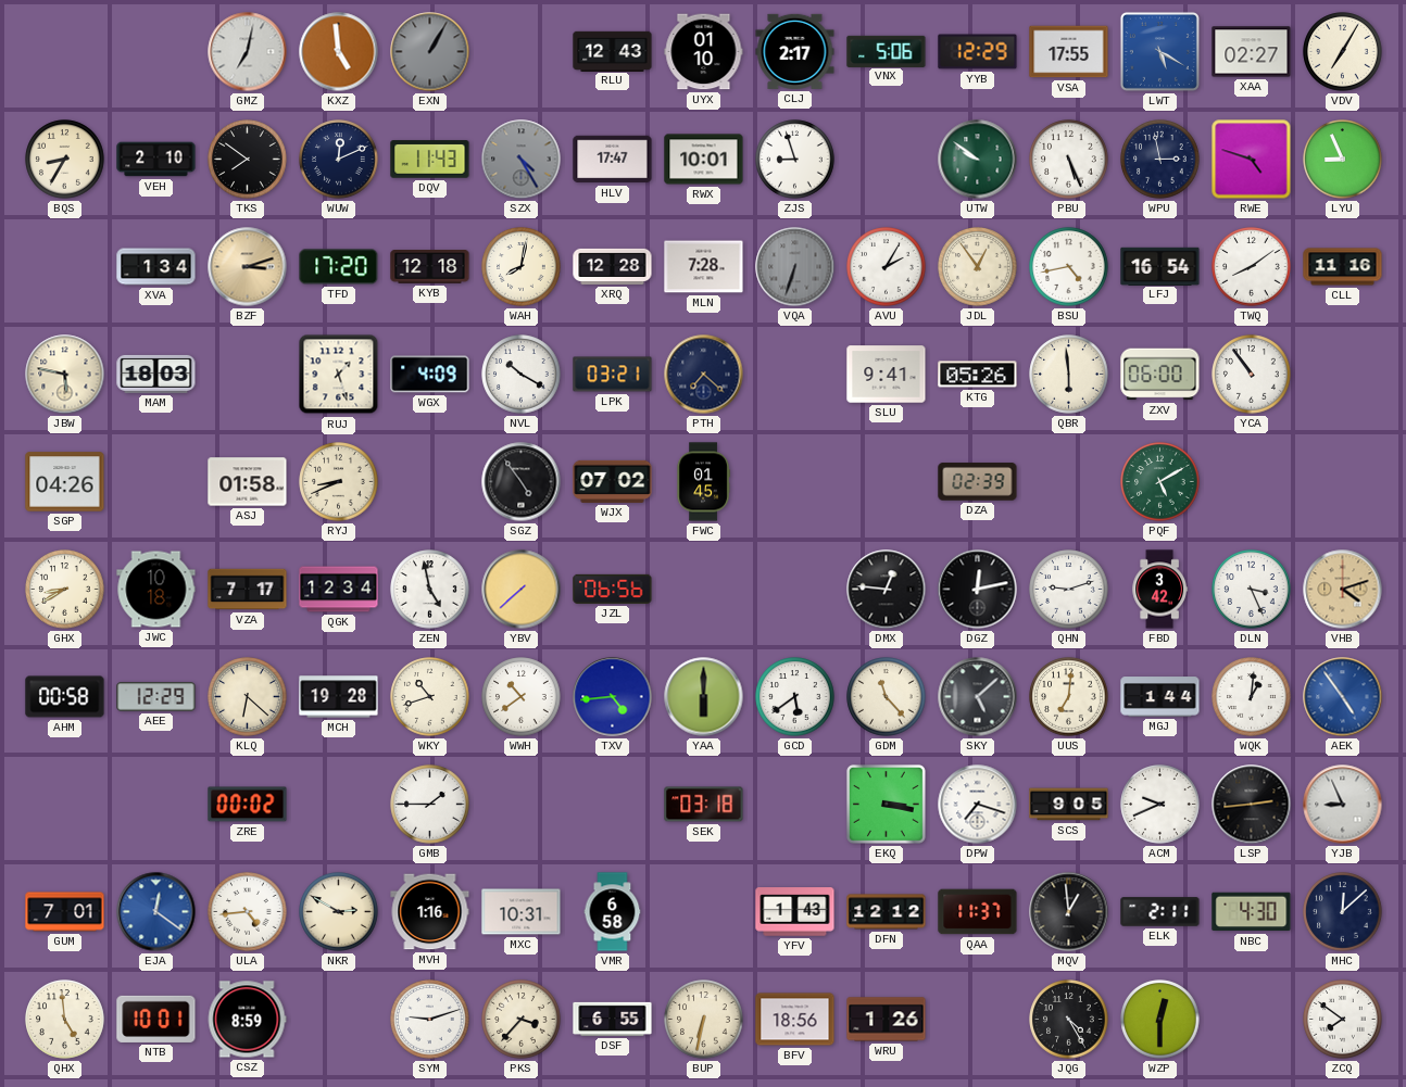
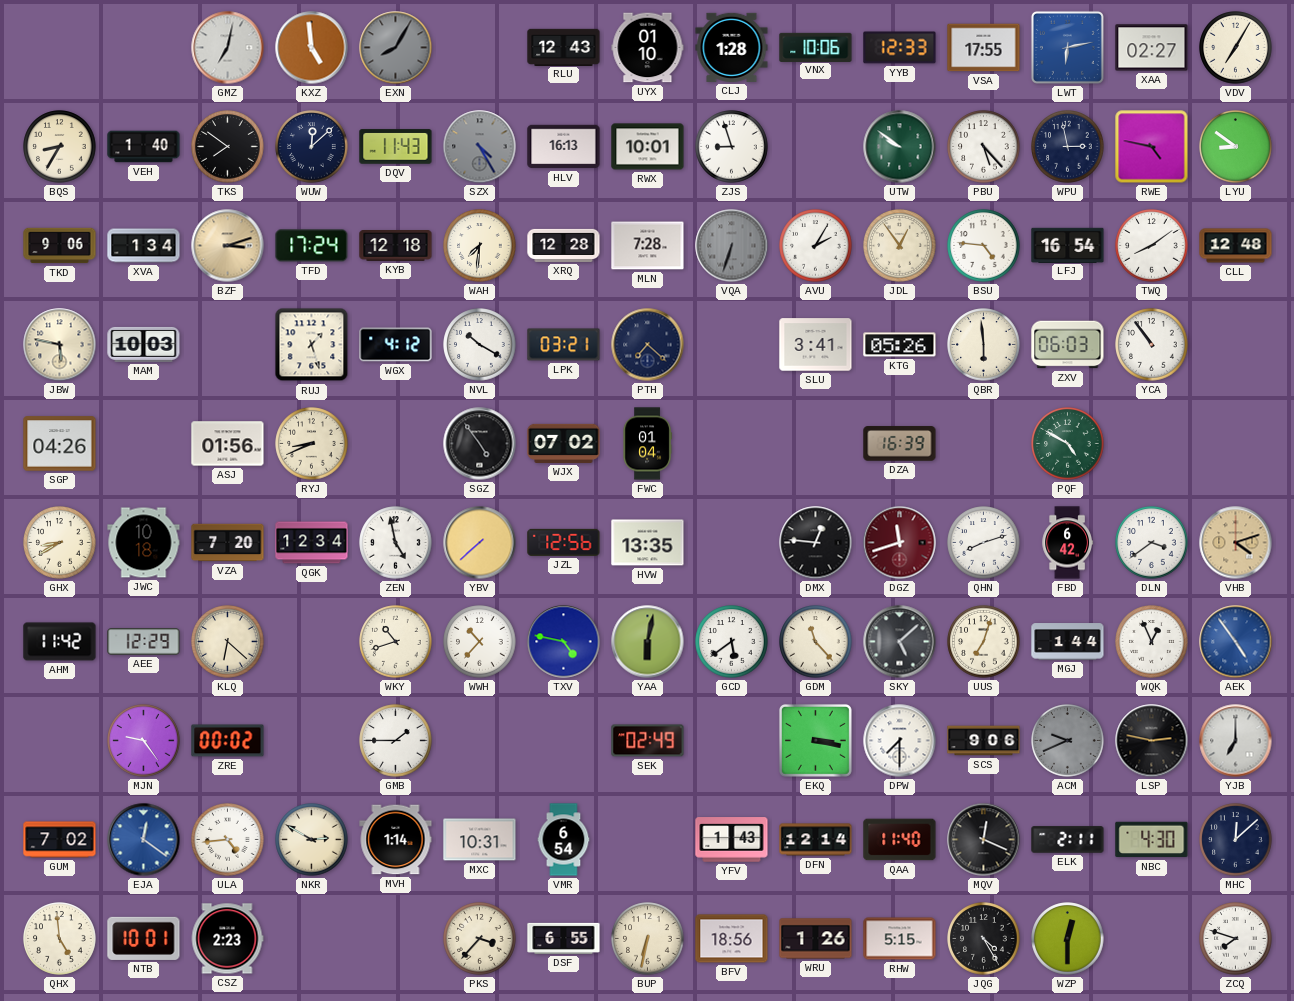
EXN: 1:05 -> 8:05 (396, 48)
CLJ: 2:17 -> 1:28 (732, 47)
VNX: 5:06 -> 10:06 (816, 47)
YYB: 12:29 -> 12:33 (900, 48)
LWT: 5:20 -> 6:13 (1067, 47)
VEH: 2:10 -> 1:40 (144, 147)
WUW: 12:11 -> 12:08 (312, 147)
HLV: 17:47 -> 16:13 (564, 147)
PBU: 5:26 -> 5:23 (984, 147)
RWE: 4:48 -> 4:47 (1152, 147)
LYU: 8:56 -> 8:51 (1236, 147)
TKD: none -> 9:06 (60, 246)
TFD: 17:20 -> 17:24 (312, 246)
WAH: 8:02 -> 7:31 (480, 246)
BSU: 4:43 -> 4:46 (984, 246)
CLL: 11:16 -> 12:48 (1236, 246)
MAM: 18:03 -> 10:03 (144, 344)
WGX: 4:09 -> 4:12 (396, 345)
SLU: 9:41 -> 3:41 (816, 345)
ZXV: 06:00 -> 06:03 (1068, 345)
ASJ: 01:58 -> 01:56 (228, 444)
FWC: 01:45 -> 01:04 (647, 444)
DZA: 02:39 -> 16:39 (900, 444)
PQF: 5:10 -> 4:50 (1068, 444)
VZA: 7:17 -> 7:20 (228, 543)
JZL: 06:56 -> 12:56 (564, 542)
HVW: none -> 13:35 (648, 543)
DGZ: 12:13 -> 11:42 (900, 543)
DGZ dial: black -> burgundy (900, 543)
QHN: 9:12 -> 8:12 (984, 543)
FBD: 3:42 -> 6:42 (1067, 543)
DLN: 3:26 -> 3:39 (1152, 543)
AHM: 00:58 -> 11:42 (60, 642)
MCH: 19:28 -> none (339, 697)
WWH: 10:39 -> 10:37 (480, 642)
TXV: 4:44 -> 4:47 (564, 642)
YAA: 6:00 -> 6:02 (648, 642)
UUS: 7:01 -> 7:03 (984, 642)
WQK: 1:01 -> 12:56 (1152, 642)
MJN: none -> 9:24 (144, 741)
SEK: 03:18 -> 02:49 (648, 741)
DPW: 7:18 -> 7:30 (900, 741)
SCS: 9:05 -> 9:06 (984, 741)
ACM dial: white -> grey (1068, 741)
LSP: 2:44 -> 2:47 (1152, 741)
YJB: 8:56 -> 7:00 (1236, 741)
GUM: 7:01 -> 7:02 (60, 840)
MVH: 1:16 -> 1:14 (396, 840)
VMR: 6:58 -> 6:54 (564, 840)
DFN: 12:12 -> 12:14 (816, 840)
QAA: 11:37 -> 11:40 (900, 840)
MQV: 12:59 -> 12:19 (984, 840)
CSZ: 8:59 -> 2:23 (227, 939)
SYM: 9:12 -> none (430, 1020)
RHW: none -> 5:15 (900, 939)
ZCQ: 7:51 -> 7:48 (1236, 939)
